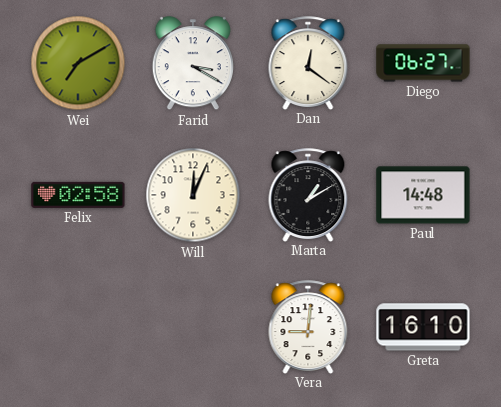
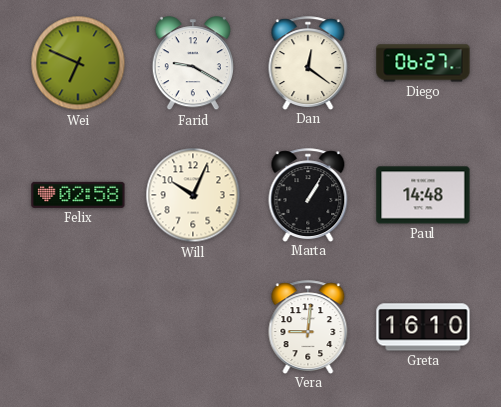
Wei: 7:10 -> 6:49 (78, 63)
Farid: 3:20 -> 9:20 (193, 64)
Will: 12:04 -> 10:04 (193, 195)
Marta: 1:10 -> 1:05 (308, 195)
